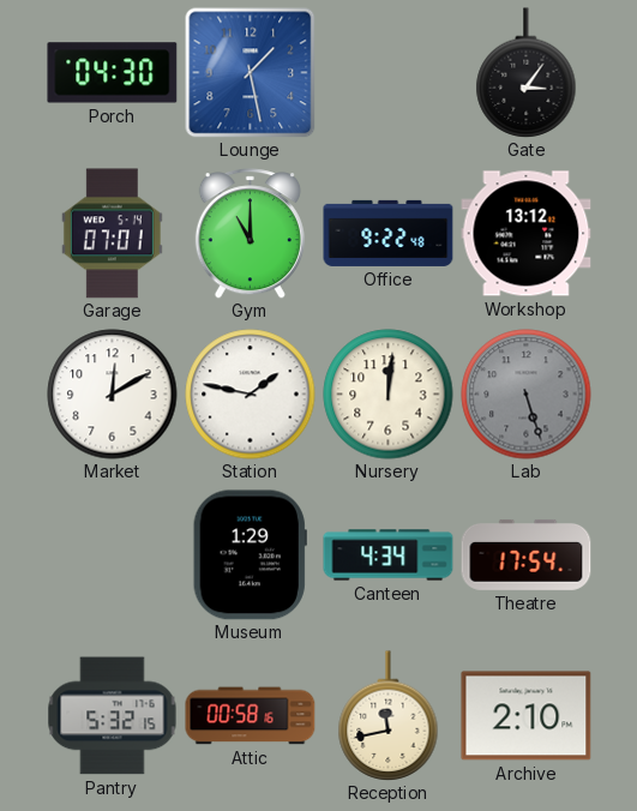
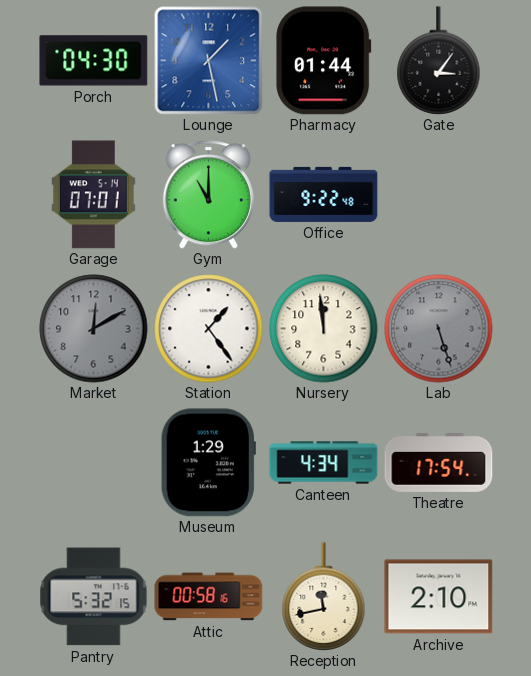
Pharmacy: none -> 01:44 (324, 61)
Workshop: 13:12 -> none (527, 234)
Market dial: white -> grey (94, 329)
Station: 1:47 -> 1:24 (209, 329)
Nursery: 12:01 -> 11:59 (324, 329)
